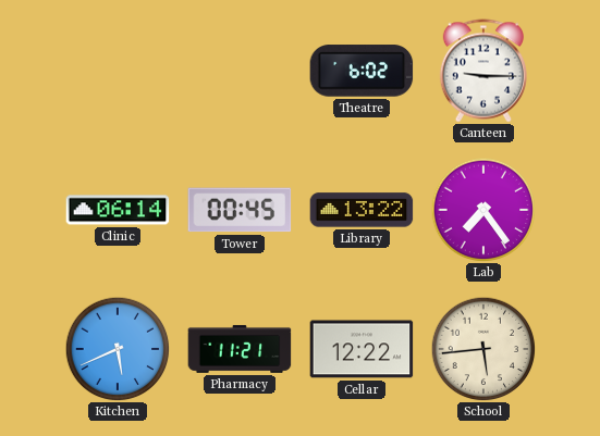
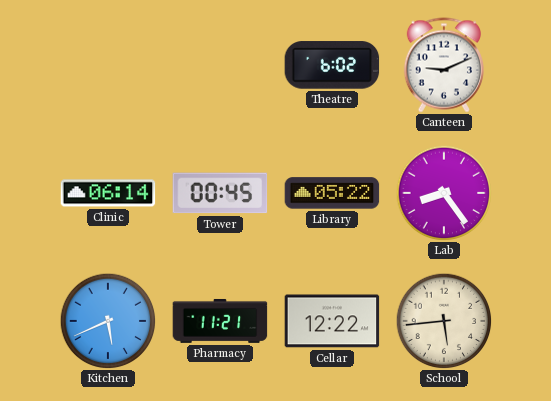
Canteen: 9:15 -> 9:11 (444, 65)
Library: 13:22 -> 05:22 (332, 193)
Lab: 7:24 -> 8:24 (444, 193)
